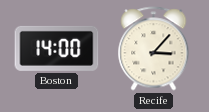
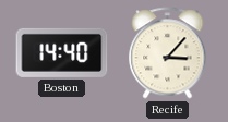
Boston: 14:00 -> 14:40 (62, 52)
